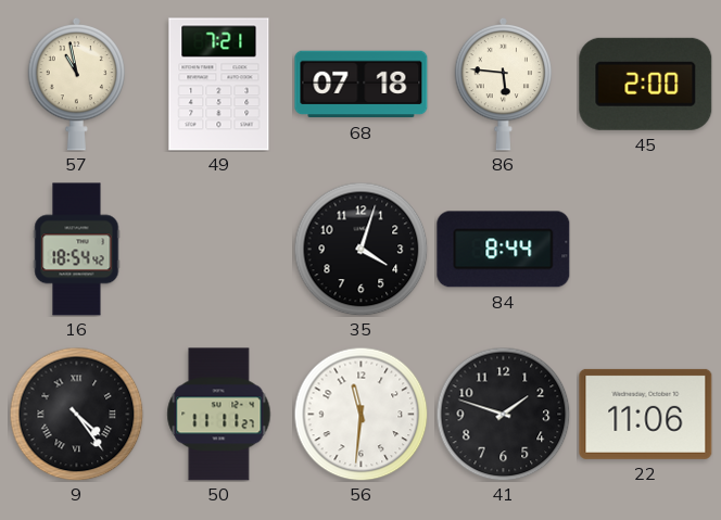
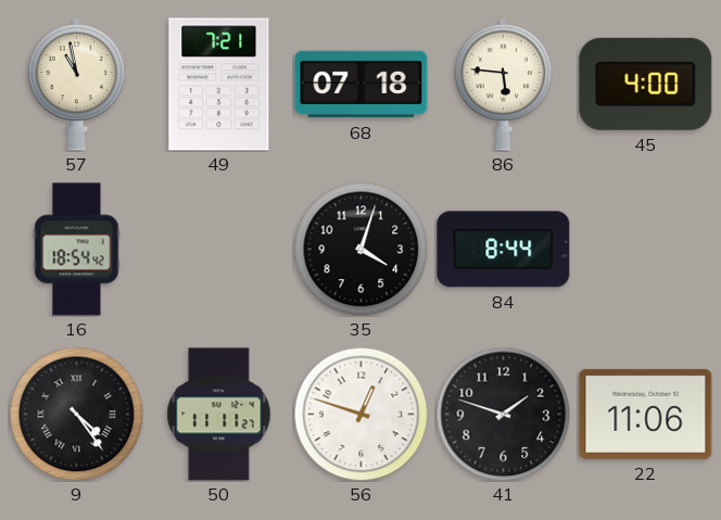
45: 2:00 -> 4:00 (646, 84)
56: 11:31 -> 12:48 (360, 414)
